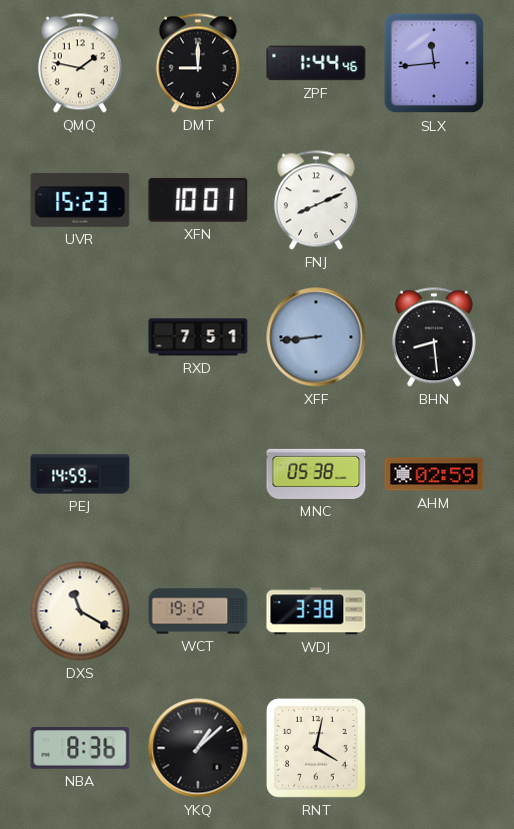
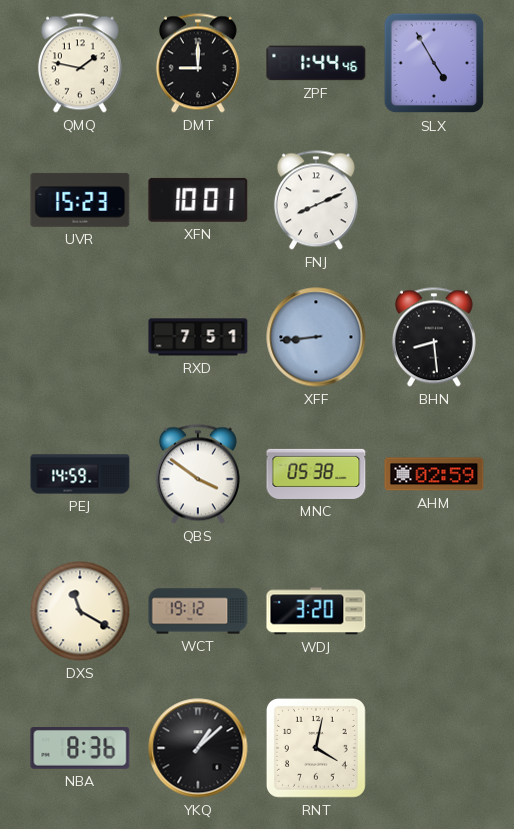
SLX: 11:44 -> 4:55 (434, 63)
QBS: none -> 3:51 (198, 474)
WDJ: 3:38 -> 3:20 (316, 611)
